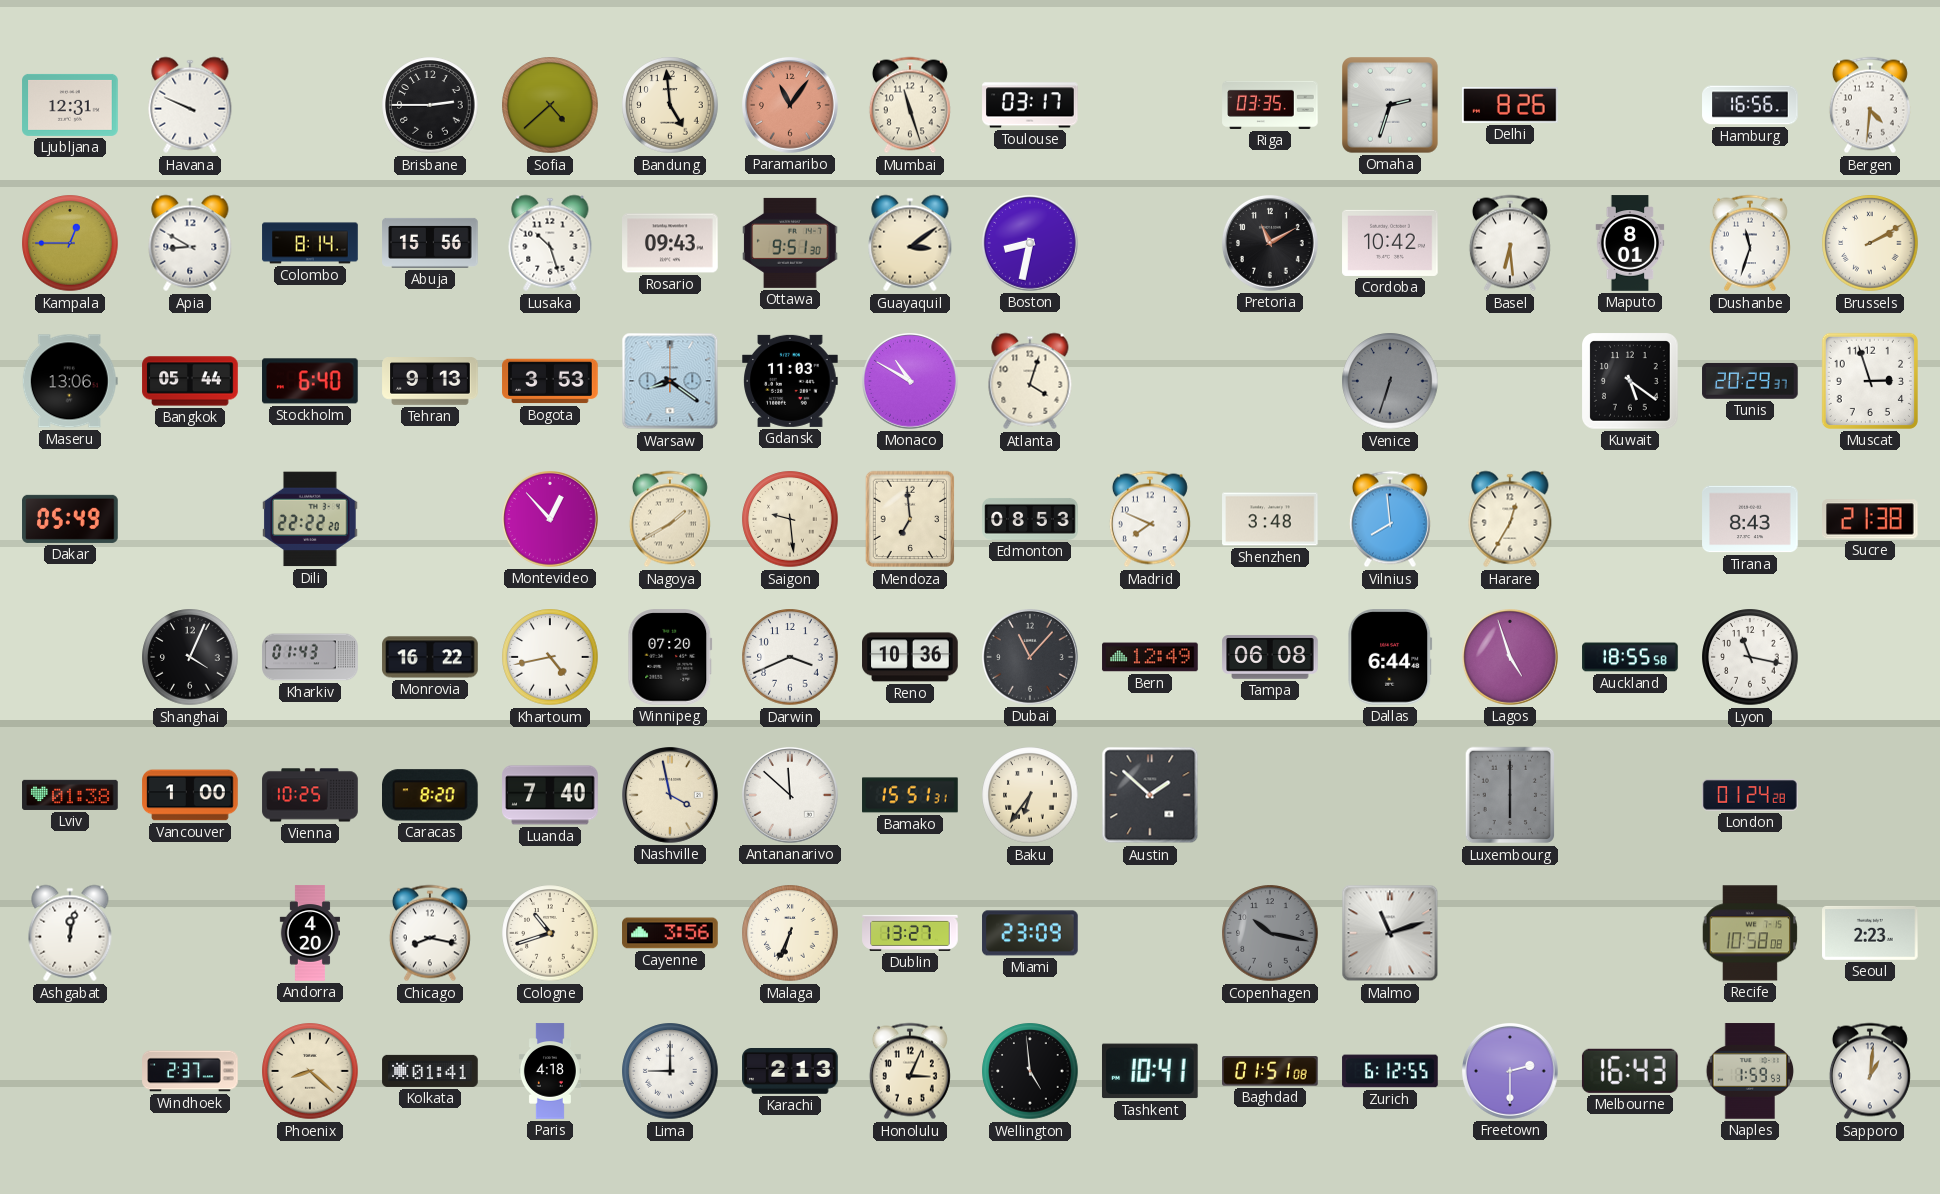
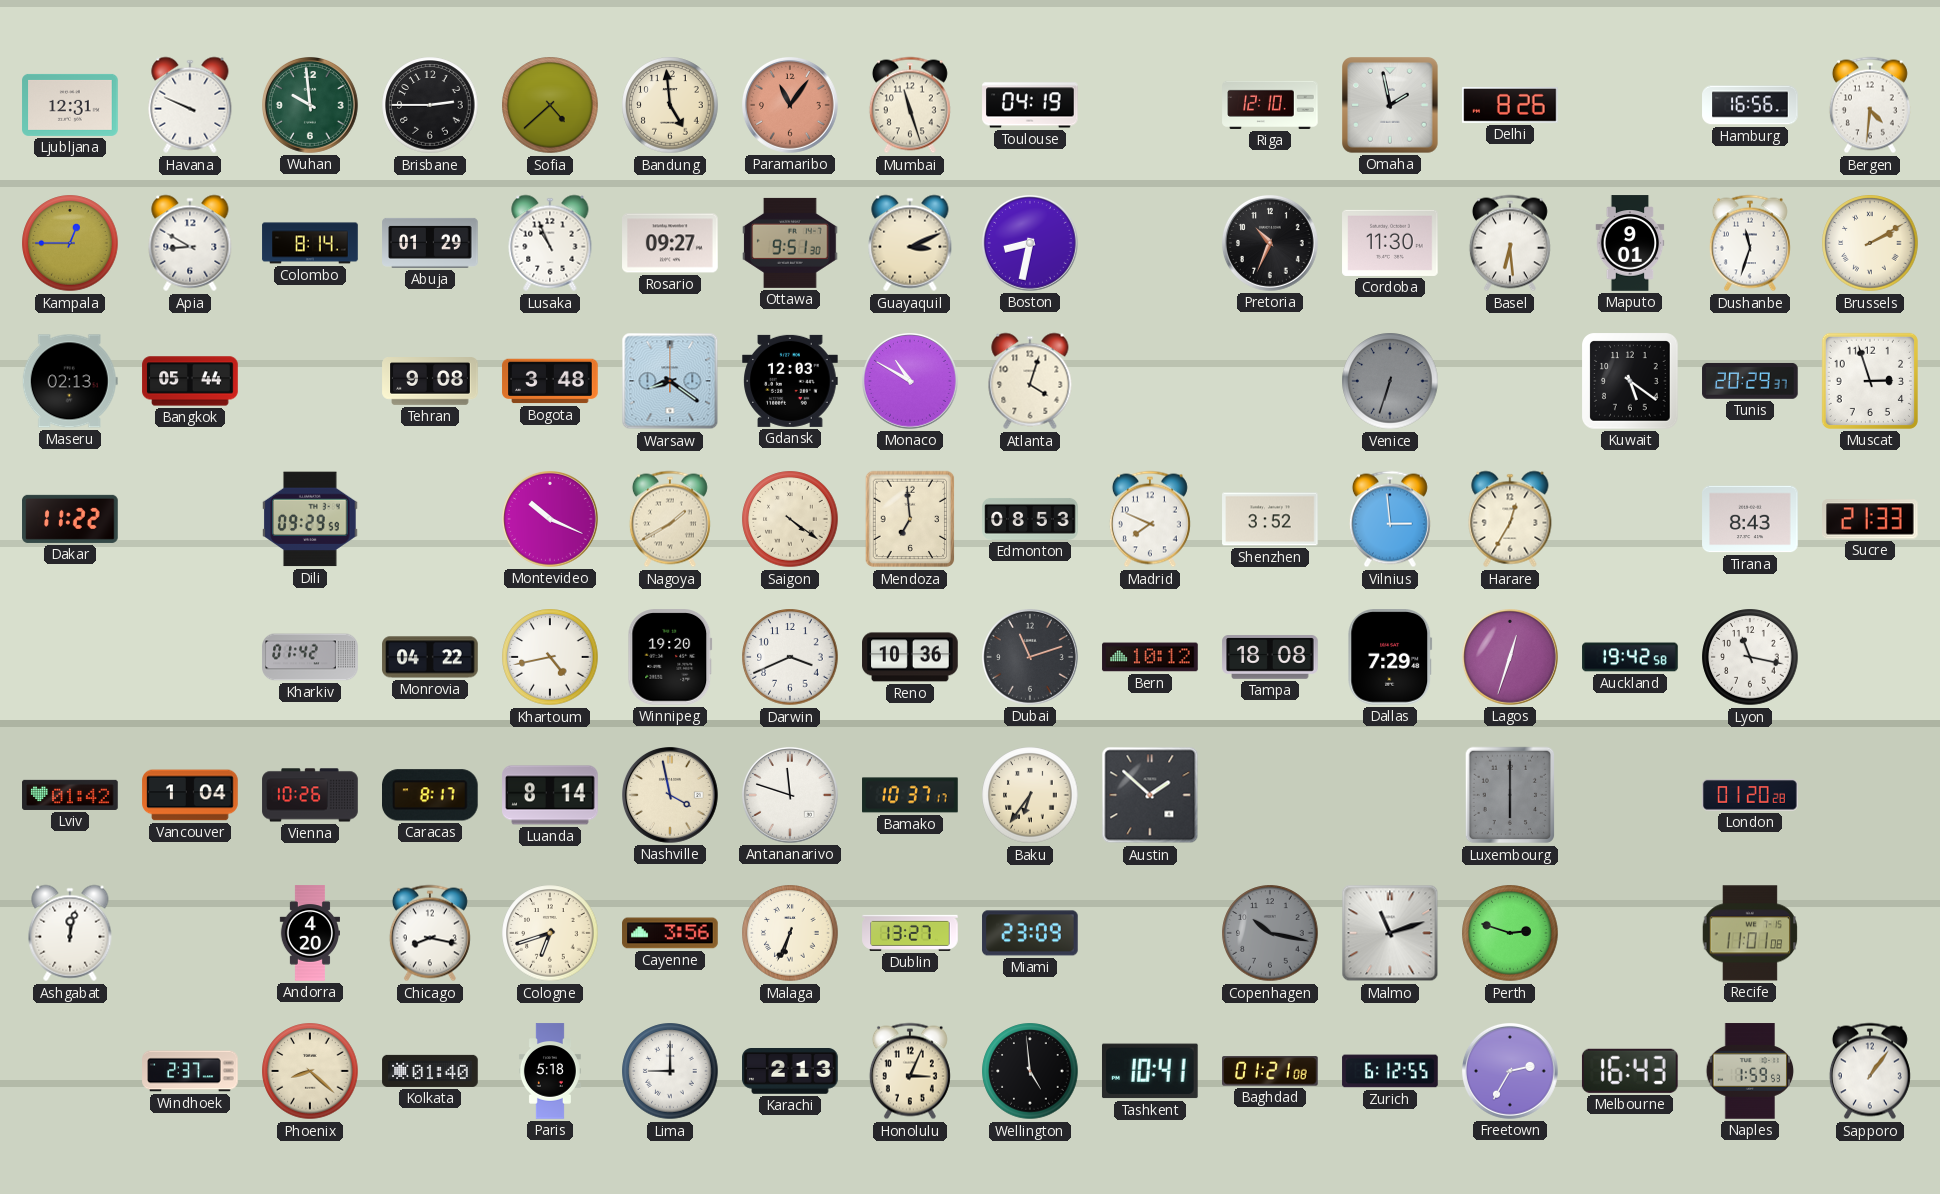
Wuhan: none -> 9:59 (311, 106)
Toulouse: 03:17 -> 04:19 (1030, 105)
Riga: 03:35 -> 12:10 (1270, 105)
Omaha: 2:33 -> 1:58 (1391, 106)
Abuja: 15:56 -> 01:29 (430, 243)
Lusaka: 10:27 -> 10:56 (550, 243)
Rosario: 09:43 -> 09:27 (670, 243)
Guayaquil: 3:09 -> 3:11 (910, 243)
Pretoria: 11:10 -> 10:34 (1271, 244)
Cordoba: 10:42 -> 11:30 (1390, 243)
Maputo: 8:01 -> 9:01 (1630, 243)
Maseru: 13:06 -> 02:13 (70, 381)
Stockholm: 6:40 -> none (310, 381)
Tehran: 9:13 -> 9:08 (430, 381)
Bogota: 3:53 -> 3:48 (550, 381)
Gdansk: 11:03 -> 12:03 (790, 381)
Dakar: 05:49 -> 11:22 (70, 519)
Dili: 22:22 -> 09:29 (310, 519)
Montevideo: 12:53 -> 10:19 (551, 520)
Saigon: 9:29 -> 4:21 (790, 519)
Shenzhen: 3:48 -> 3:52 (1270, 519)
Vilnius: 7:59 -> 2:59 (1390, 519)
Sucre: 21:38 -> 21:33 (1870, 519)
Shanghai: 4:04 -> none (190, 657)
Kharkiv: 01:43 -> 01:42 (310, 657)
Monrovia: 16:22 -> 04:22 (430, 657)
Winnipeg: 07:20 -> 19:20 (670, 657)
Dubai: 11:07 -> 11:12 (1031, 658)
Bern: 12:49 -> 10:12 (1150, 657)
Tampa: 06:08 -> 18:08 (1270, 657)
Dallas: 6:44 -> 7:29 (1390, 657)
Lagos: 4:57 -> 12:33 (1511, 658)
Auckland: 18:55 -> 19:42 (1630, 657)
Lviv: 01:38 -> 01:42 (70, 795)
Vancouver: 1:00 -> 1:04 (190, 795)
Vienna: 10:25 -> 10:26 (310, 795)
Caracas: 8:20 -> 8:17 (431, 795)
Luanda: 7:40 -> 8:14 (550, 795)
Antananarivo: 11:52 -> 11:48 (791, 796)
Bamako: 15:51 -> 10:37 (910, 795)
London: 01:24 -> 01:20 (1750, 795)
Cologne: 10:42 -> 6:42 (550, 933)
Perth: none -> 2:48 (1510, 933)
Recife: 10:58 -> 11:01 (1750, 933)
Seoul: 2:23 -> none (1870, 933)
Kolkata: 01:41 -> 01:40 (430, 1071)
Paris: 4:18 -> 5:18 (550, 1071)
Baghdad: 01:51 -> 01:21 (1271, 1071)
Freetown: 2:30 -> 2:35 (1511, 1072)
Sapporo: 1:01 -> 1:06 (1870, 1071)
